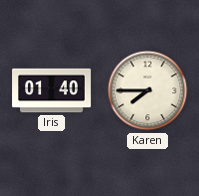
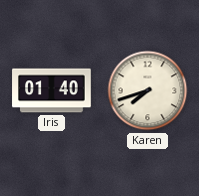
Karen: 7:45 -> 7:42 (148, 91)
